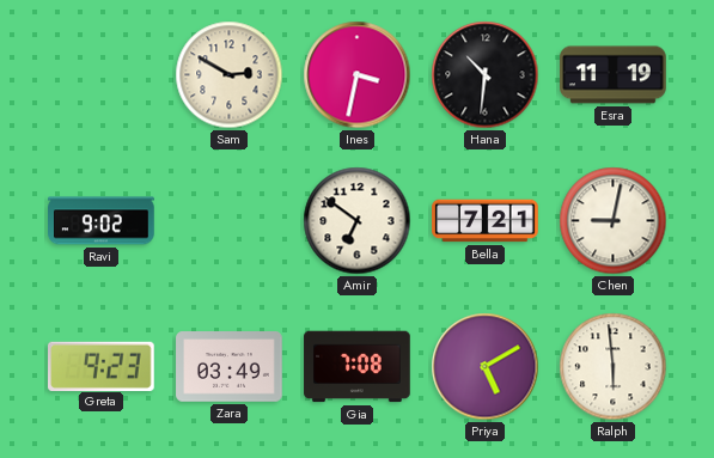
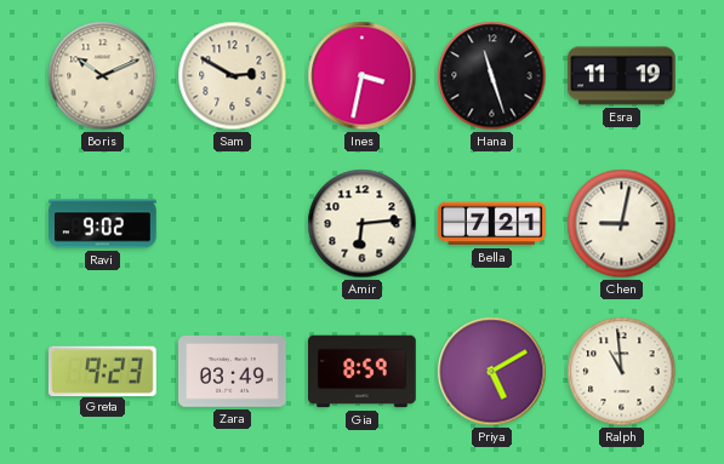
Boris: none -> 10:11 (103, 76)
Hana: 10:31 -> 11:27 (492, 76)
Amir: 6:51 -> 6:14 (363, 224)
Gia: 7:08 -> 8:59 (363, 372)
Ralph: 5:59 -> 10:59 (622, 372)
